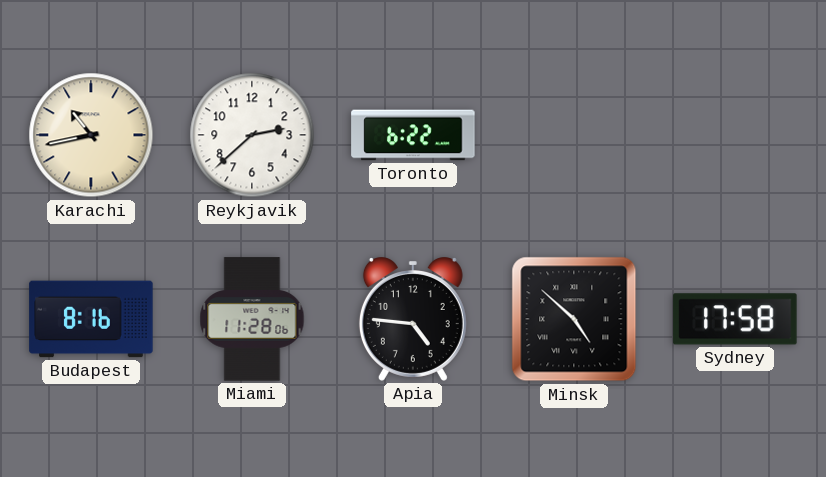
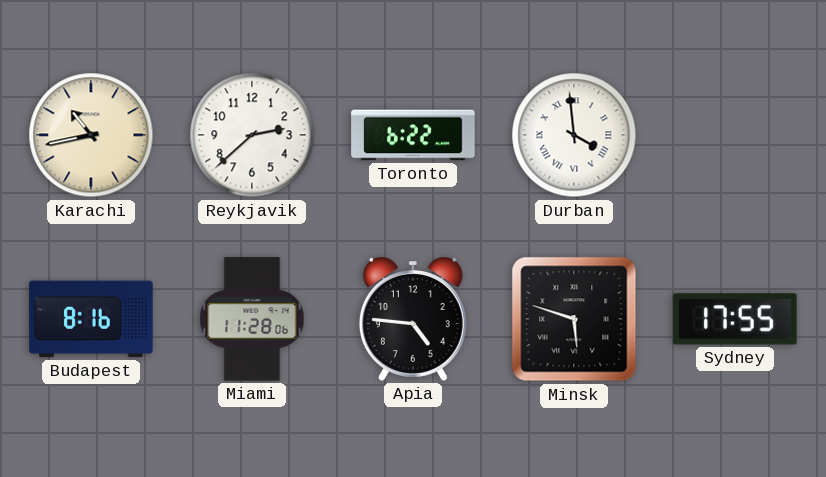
Durban: none -> 3:59 (574, 135)
Minsk: 4:52 -> 5:48 (574, 319)
Sydney: 17:58 -> 17:55 (735, 319)
